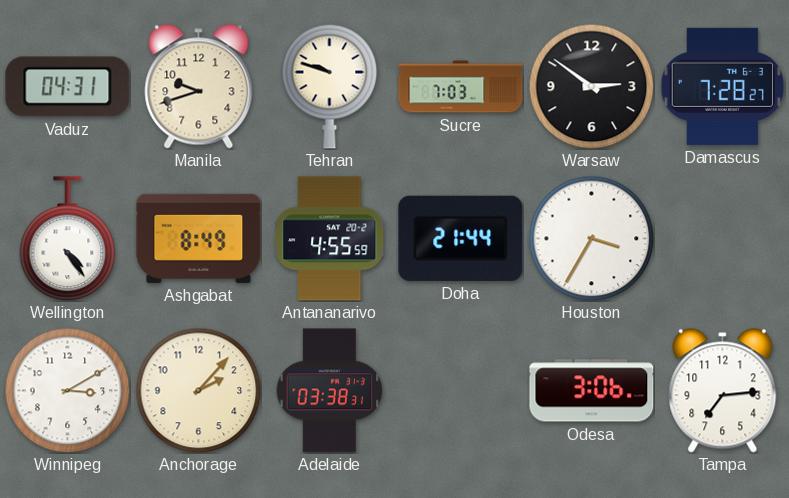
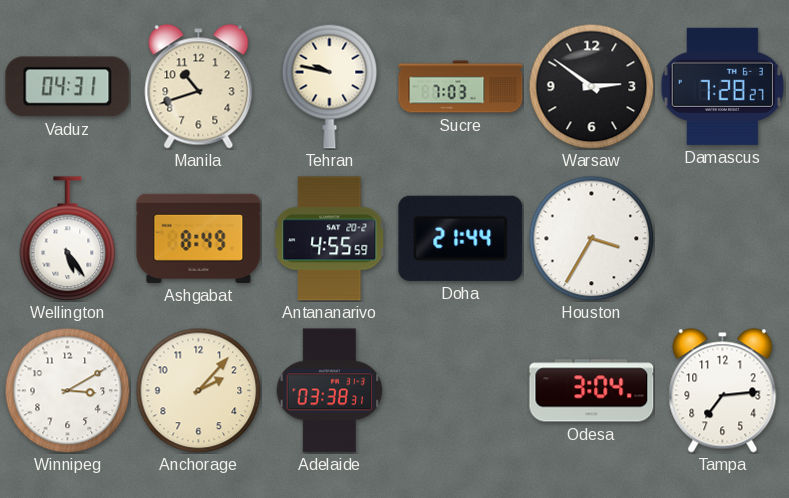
Manila: 9:42 -> 10:42 (199, 87)
Tehran: 9:48 -> 9:47 (330, 86)
Wellington: 4:24 -> 5:24 (68, 239)
Odesa: 3:06 -> 3:04 (592, 391)
